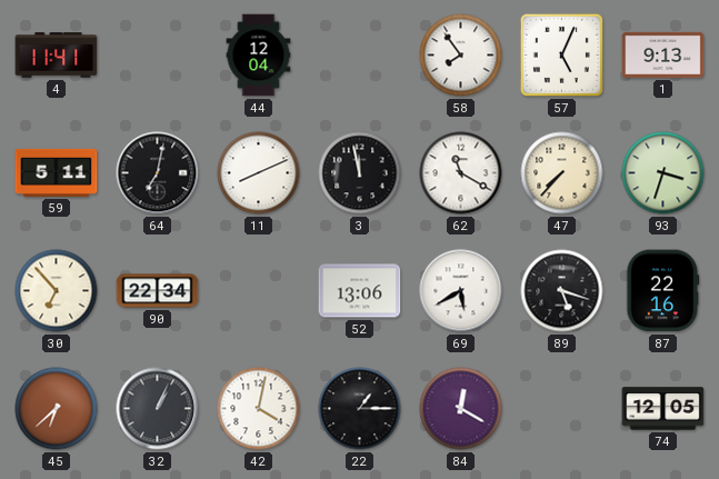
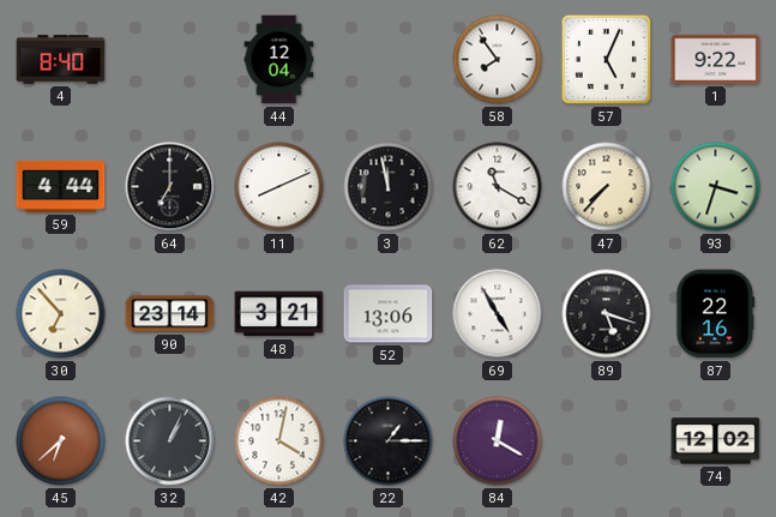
4: 11:41 -> 8:40 (61, 60)
1: 9:13 -> 9:22 (716, 59)
59: 5:11 -> 4:44 (61, 186)
64: 7:02 -> 7:00 (170, 187)
90: 22:34 -> 23:14 (170, 314)
48: none -> 3:21 (279, 314)
69: 5:40 -> 4:55 (498, 314)
74: 12:05 -> 12:02 (716, 441)
